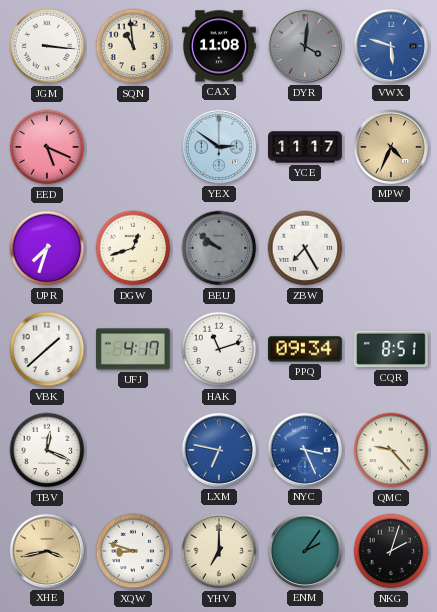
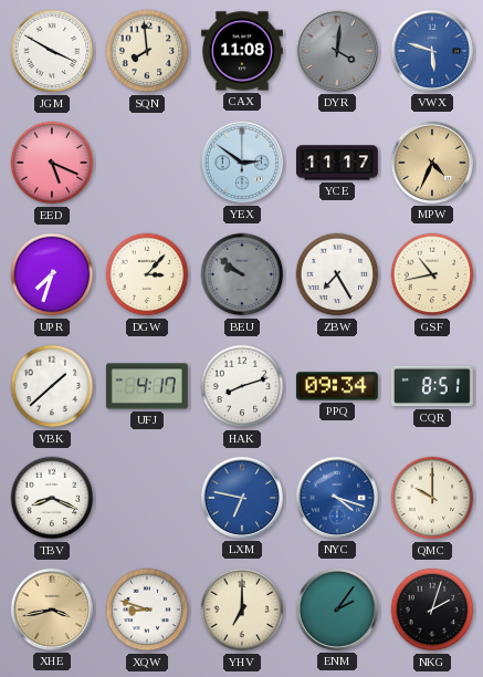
JGM: 3:16 -> 3:50 (52, 51)
SQN: 10:59 -> 7:59 (147, 51)
DGW: 12:42 -> 3:07 (147, 274)
GSF: none -> 10:43 (432, 274)
HAK: 11:12 -> 8:12 (242, 386)
TBV: 12:19 -> 8:19 (52, 498)
NYC: 3:26 -> 4:18 (337, 498)
QMC: 9:23 -> 10:00 (432, 498)
